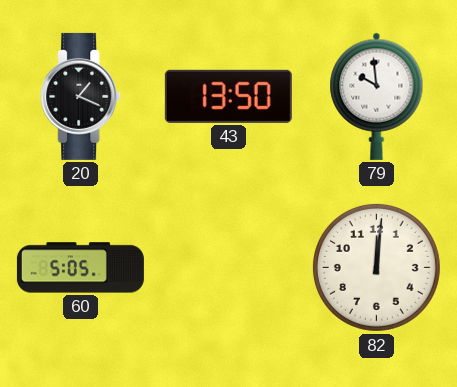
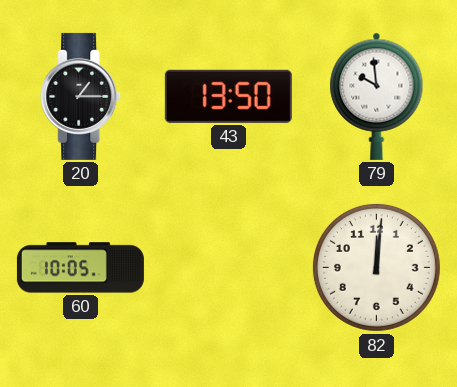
20: 1:19 -> 1:15 (81, 96)
60: 5:05 -> 10:05 (80, 268)
